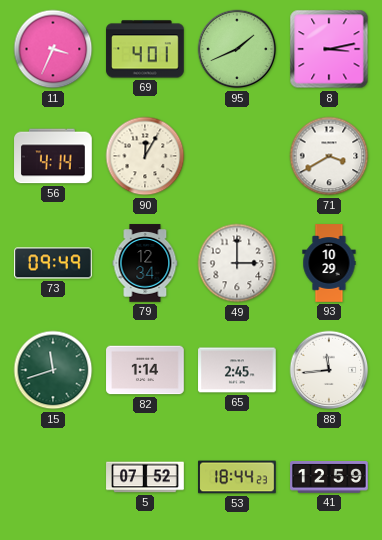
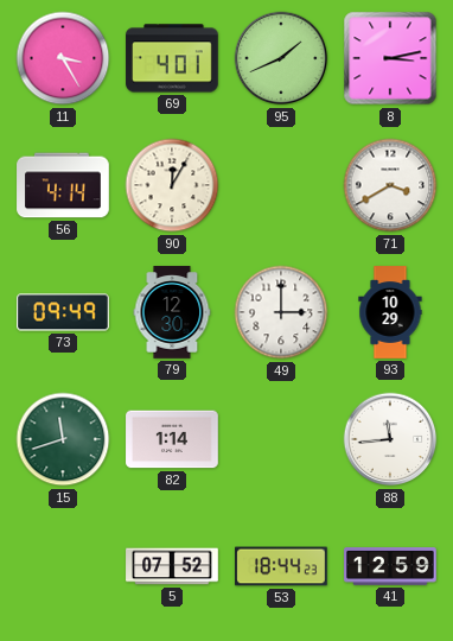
11: 3:34 -> 3:25 (63, 58)
79: 12:34 -> 12:30 (172, 312)
65: 2:45 -> none (237, 370)
